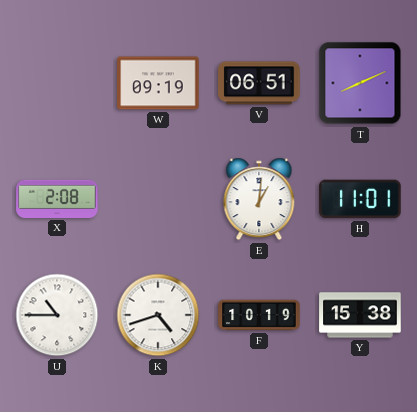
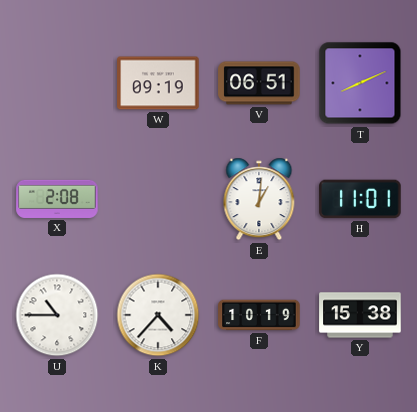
K: 4:42 -> 4:37 (158, 315)
